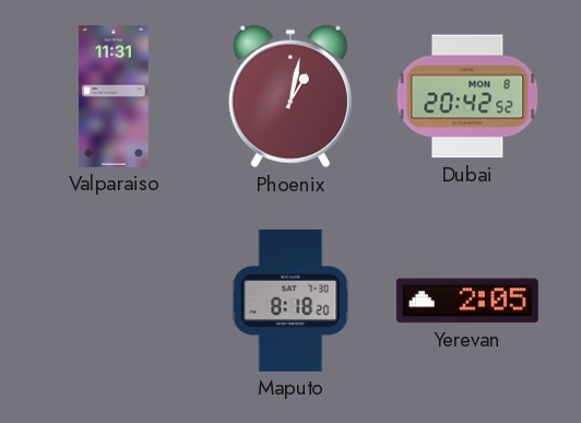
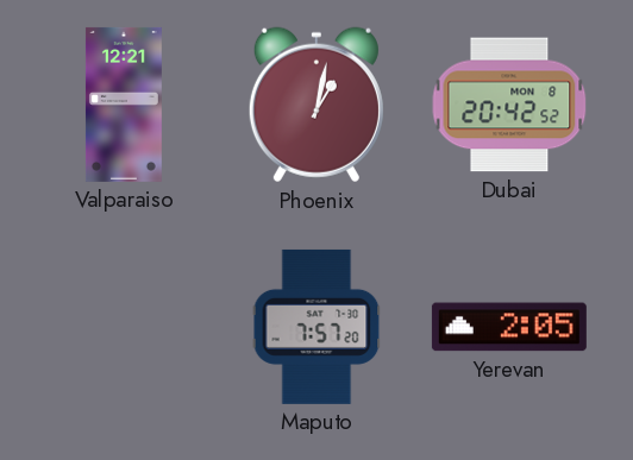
Valparaiso: 11:31 -> 12:21 (124, 105)
Maputo: 8:18 -> 7:57 (316, 327)
